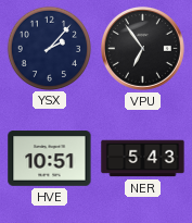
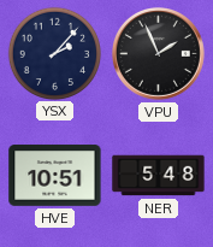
VPU: 6:54 -> 1:56 (159, 54)
NER: 5:43 -> 5:48 (159, 176)
